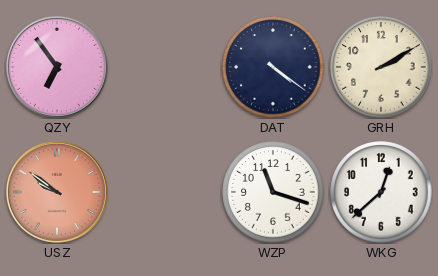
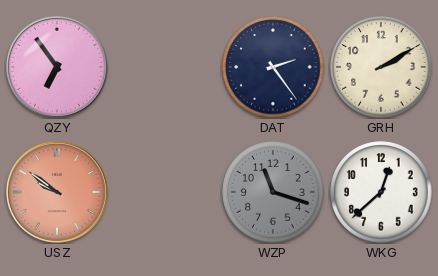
DAT: 4:21 -> 2:24 (273, 67)
WZP dial: white -> grey (273, 192)
